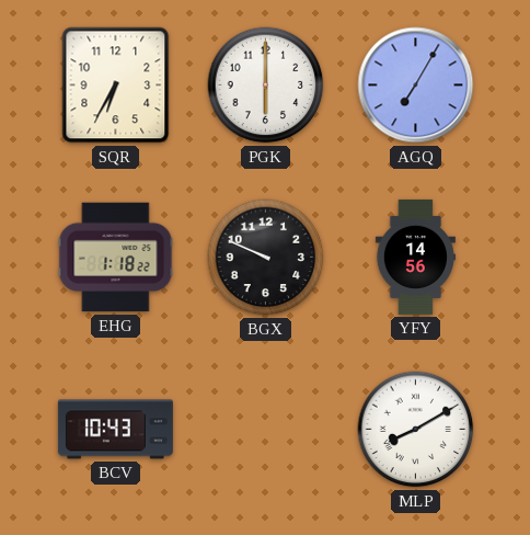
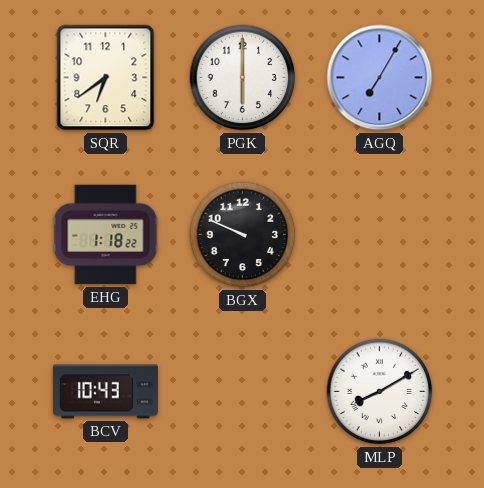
SQR: 6:35 -> 6:39 (106, 78)
YFY: 14:56 -> none (415, 257)
